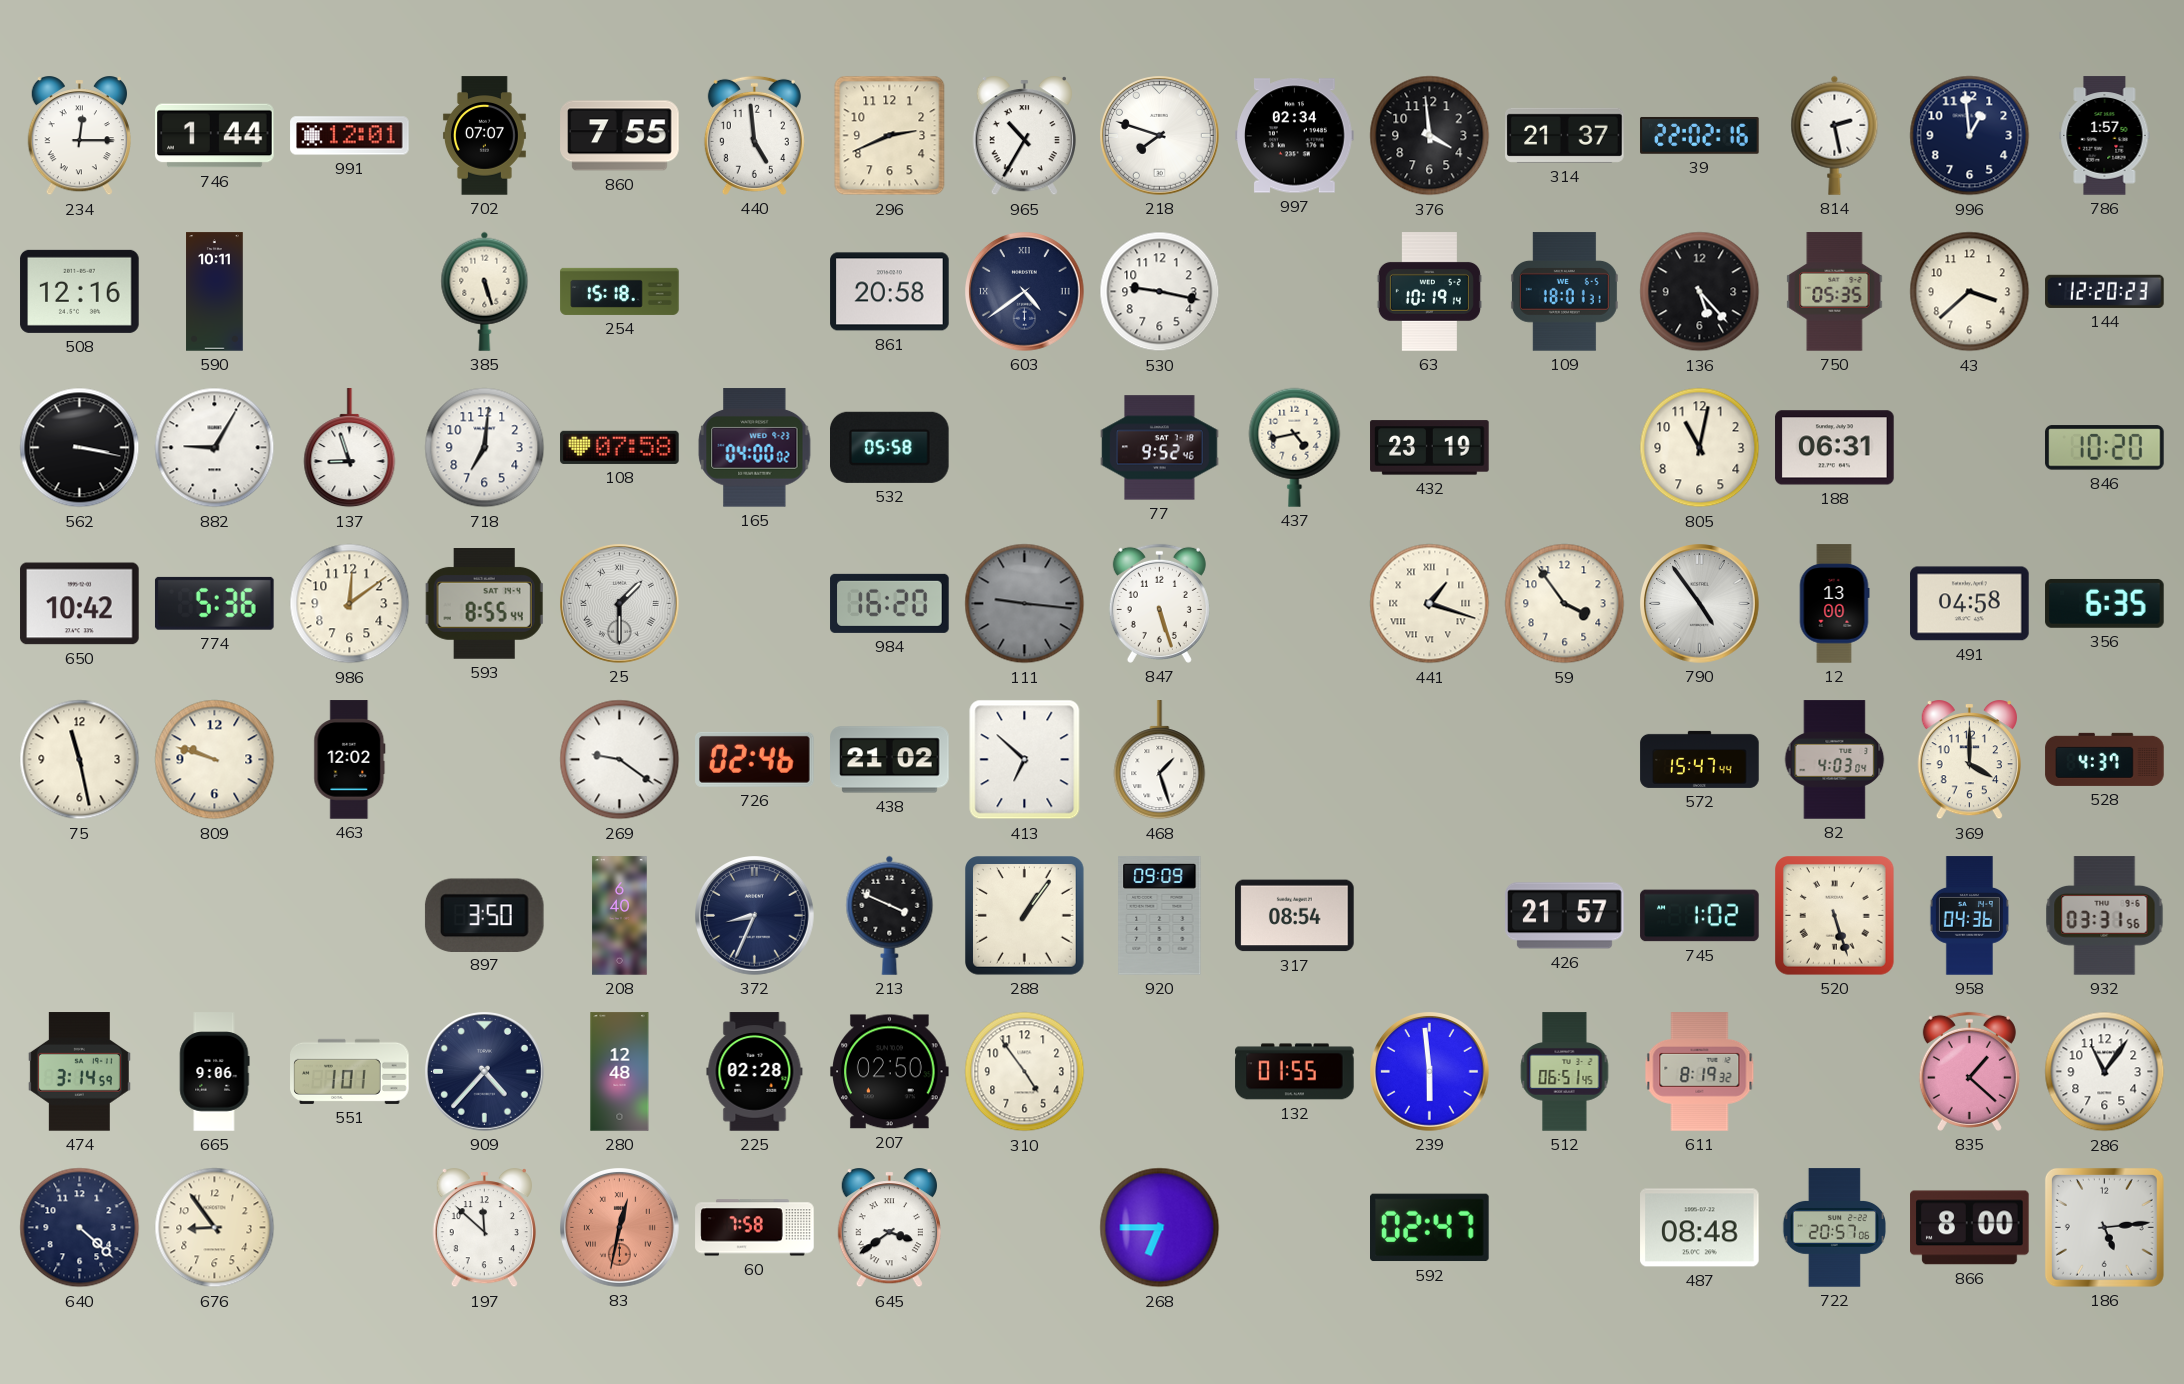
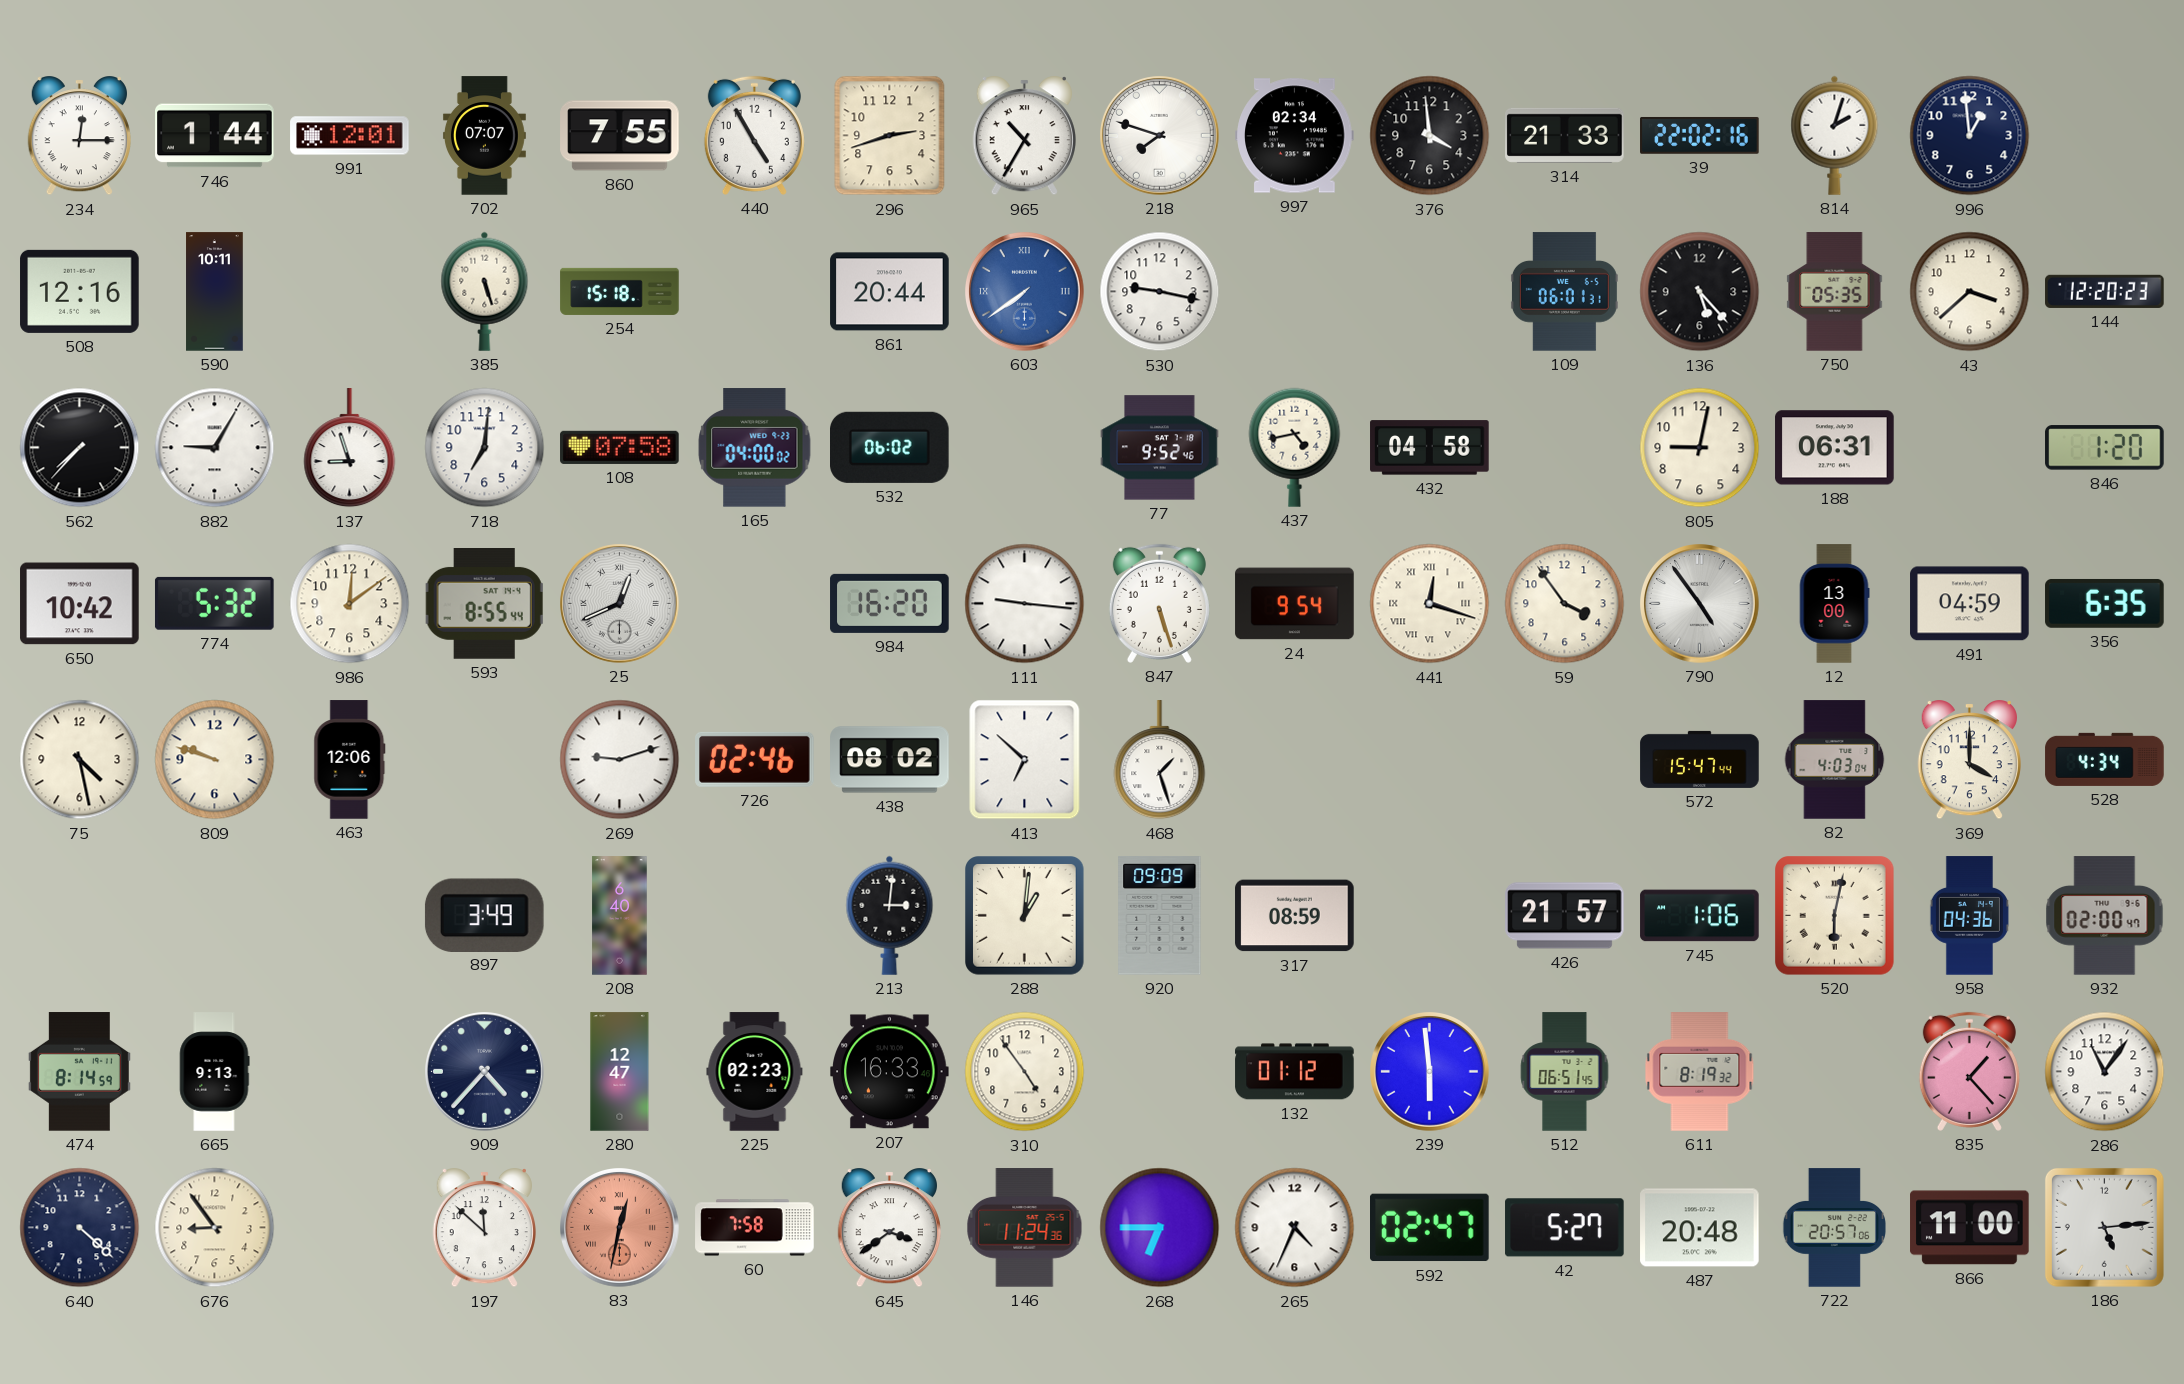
440: 4:59 -> 4:55 (754, 135)
296: 2:41 -> 2:42 (890, 136)
314: 21:37 -> 21:33 (1565, 135)
814: 2:28 -> 2:03 (1835, 135)
786: 1:57 -> none (2105, 136)
861: 20:58 -> 20:44 (890, 292)
603: 4:39 -> 7:39 (1025, 292)
603 dial: navy -> blue (1025, 292)
63: 10:19 -> none (1429, 292)
109: 18:01 -> 06:01 (1564, 292)
562: 3:17 -> 7:37 (80, 448)
532: 05:58 -> 06:02 (890, 447)
432: 23:19 -> 04:58 (1430, 448)
805: 11:02 -> 9:02 (1700, 448)
846: 10:20 -> 1:20 (2105, 448)
774: 5:36 -> 5:32 (214, 603)
25: 1:30 -> 12:41 (620, 604)
111 dial: grey -> white (1025, 604)
24: none -> 9:54 (1295, 604)
441: 1:18 -> 12:18 (1430, 604)
491: 04:58 -> 04:59 (1970, 604)
75: 11:28 -> 4:28 (80, 760)
463: 12:02 -> 12:06 (350, 760)
269: 9:21 -> 9:12 (620, 760)
438: 21:02 -> 08:02 (890, 760)
528: 4:37 -> 4:34 (2105, 759)
897: 3:50 -> 3:49 (484, 915)
372: 8:34 -> none (755, 916)
213: 3:49 -> 3:01 (890, 915)
288: 1:06 -> 1:01 (1025, 916)
317: 08:54 -> 08:59 (1295, 916)
745: 1:02 -> 1:06 (1700, 916)
520: 5:27 -> 6:02 (1835, 916)
932: 03:31 -> 02:00 (2105, 916)
474: 3:14 -> 8:14 (79, 1072)
665: 9:06 -> 9:13 (214, 1072)
551: 1:01 -> none (350, 1071)
280: 12:48 -> 12:47 (620, 1072)
225: 02:28 -> 02:23 (755, 1072)
207: 02:50 -> 16:33 (890, 1072)
132: 01:55 -> 01:12 (1295, 1072)
835: 1:22 -> 1:23 (1969, 1071)
146: none -> 11:24 (1025, 1228)
265: none -> 4:34 (1295, 1228)
42: none -> 5:27 (1565, 1228)
487: 08:48 -> 20:48 (1700, 1228)
866: 8:00 -> 11:00 (1970, 1228)
